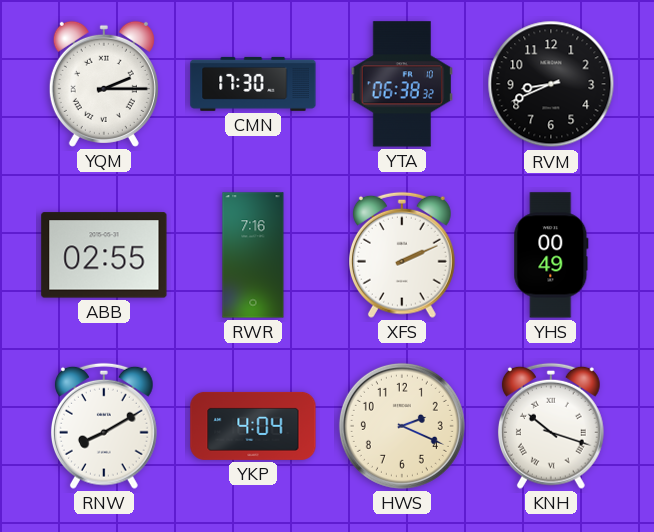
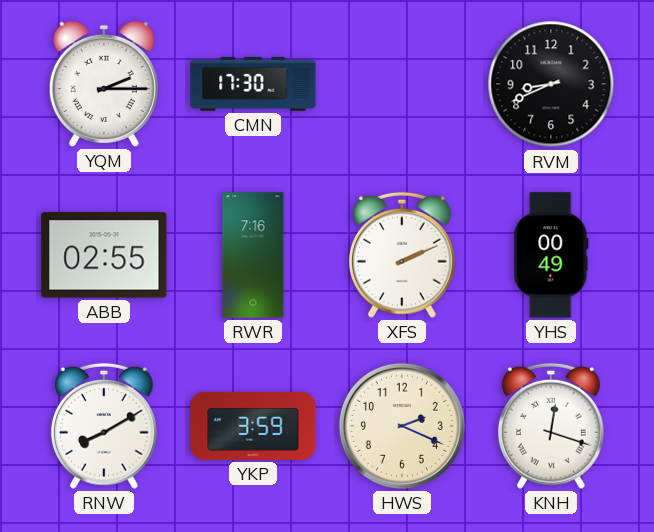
YTA: 06:38 -> none (401, 84)
YKP: 4:04 -> 3:59 (253, 426)
KNH: 10:18 -> 12:18 (551, 426)
